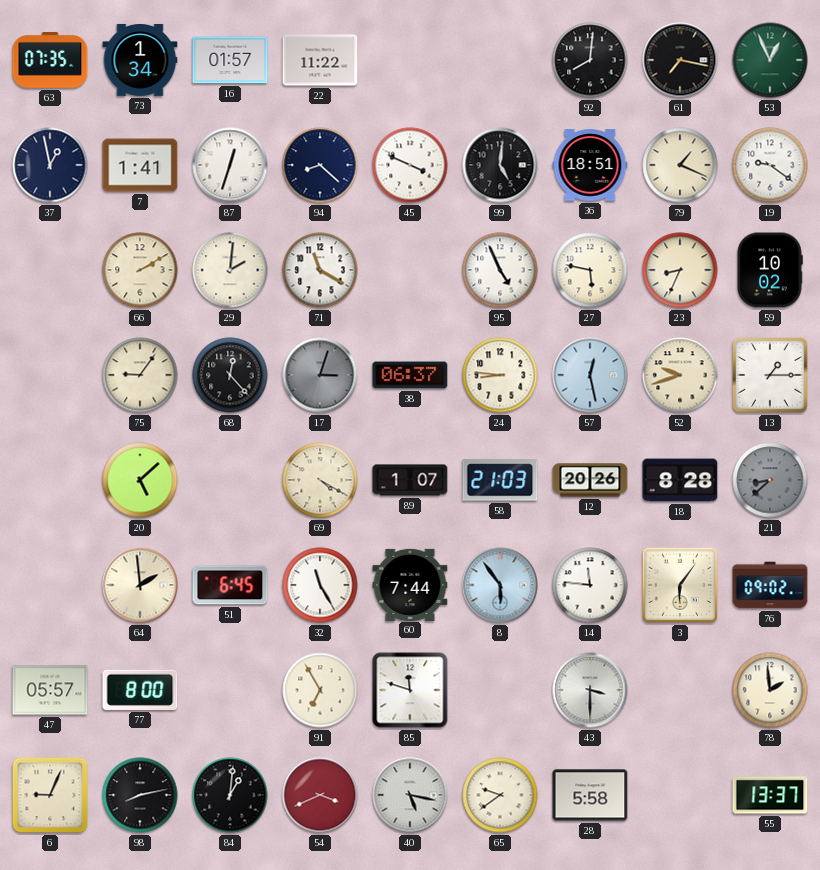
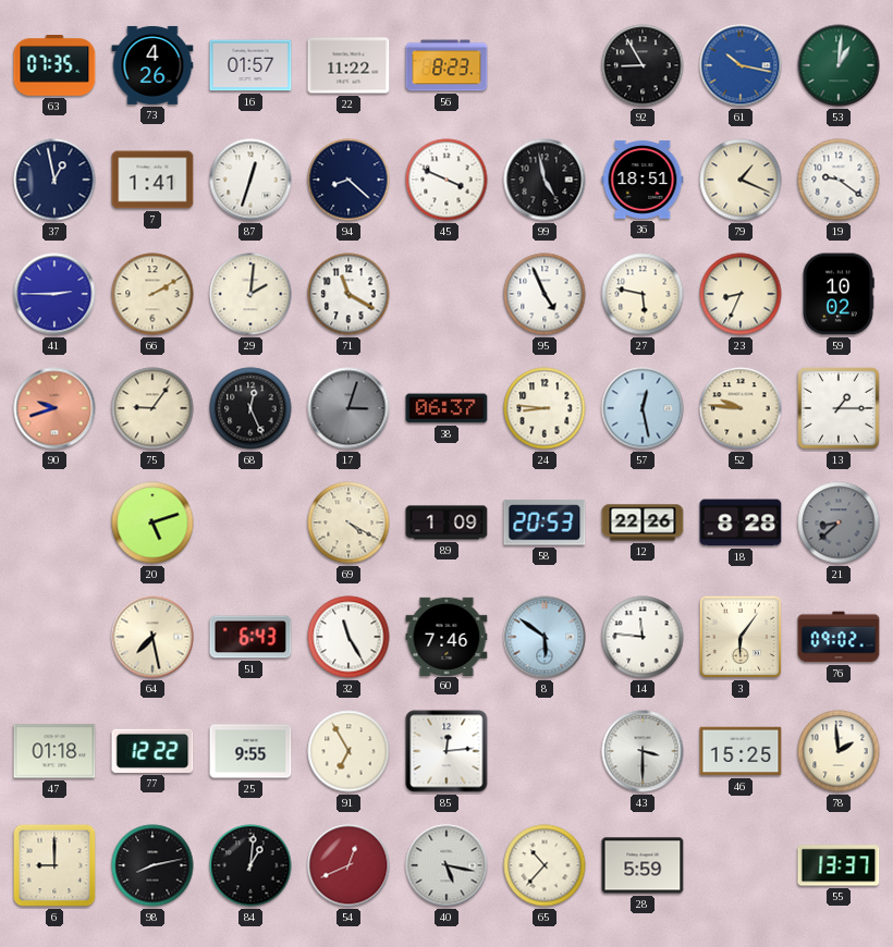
73: 1:34 -> 4:26 (152, 65)
56: none -> 8:23 (447, 65)
92: 8:01 -> 8:55 (643, 65)
61: 7:17 -> 10:17 (741, 65)
61 dial: black -> blue (741, 65)
53: 12:56 -> 1:01 (839, 65)
99: 5:01 -> 4:58 (545, 180)
41: none -> 2:45 (54, 294)
90: none -> 9:42 (54, 408)
68: 12:23 -> 12:26 (250, 408)
52: 9:42 -> 9:46 (741, 408)
20: 5:08 -> 5:12 (152, 522)
89: 1:07 -> 1:09 (447, 522)
58: 21:03 -> 20:53 (545, 522)
12: 20:26 -> 22:26 (643, 522)
64: 1:59 -> 7:28 (152, 637)
51: 6:45 -> 6:43 (250, 637)
60: 7:44 -> 7:46 (447, 636)
8: 5:54 -> 5:51 (545, 637)
47: 05:57 -> 01:18 (54, 751)
77: 8:00 -> 12:22 (152, 751)
25: none -> 9:55 (250, 751)
85: 11:48 -> 12:14 (447, 751)
46: none -> 15:25 (741, 751)
6: 9:04 -> 9:00 (54, 865)
54: 3:41 -> 12:41 (348, 865)
65: 9:39 -> 10:37 (545, 865)
28: 5:58 -> 5:59 (643, 865)
